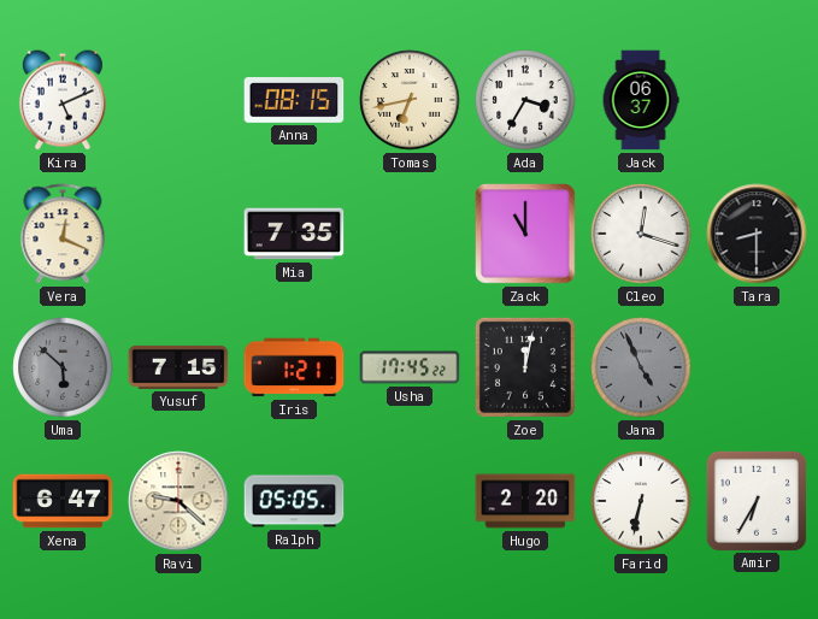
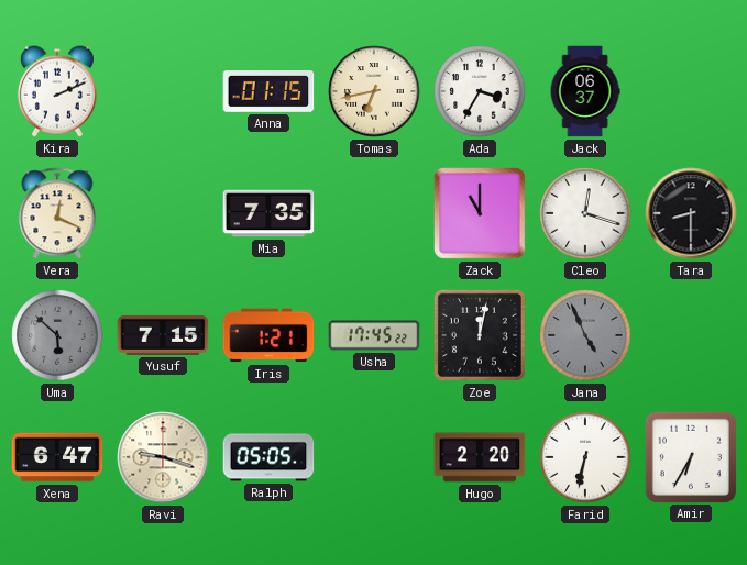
Kira: 5:11 -> 2:11 (57, 91)
Anna: 08:15 -> 01:15 (268, 92)
Ravi: 9:22 -> 9:18 (163, 457)
